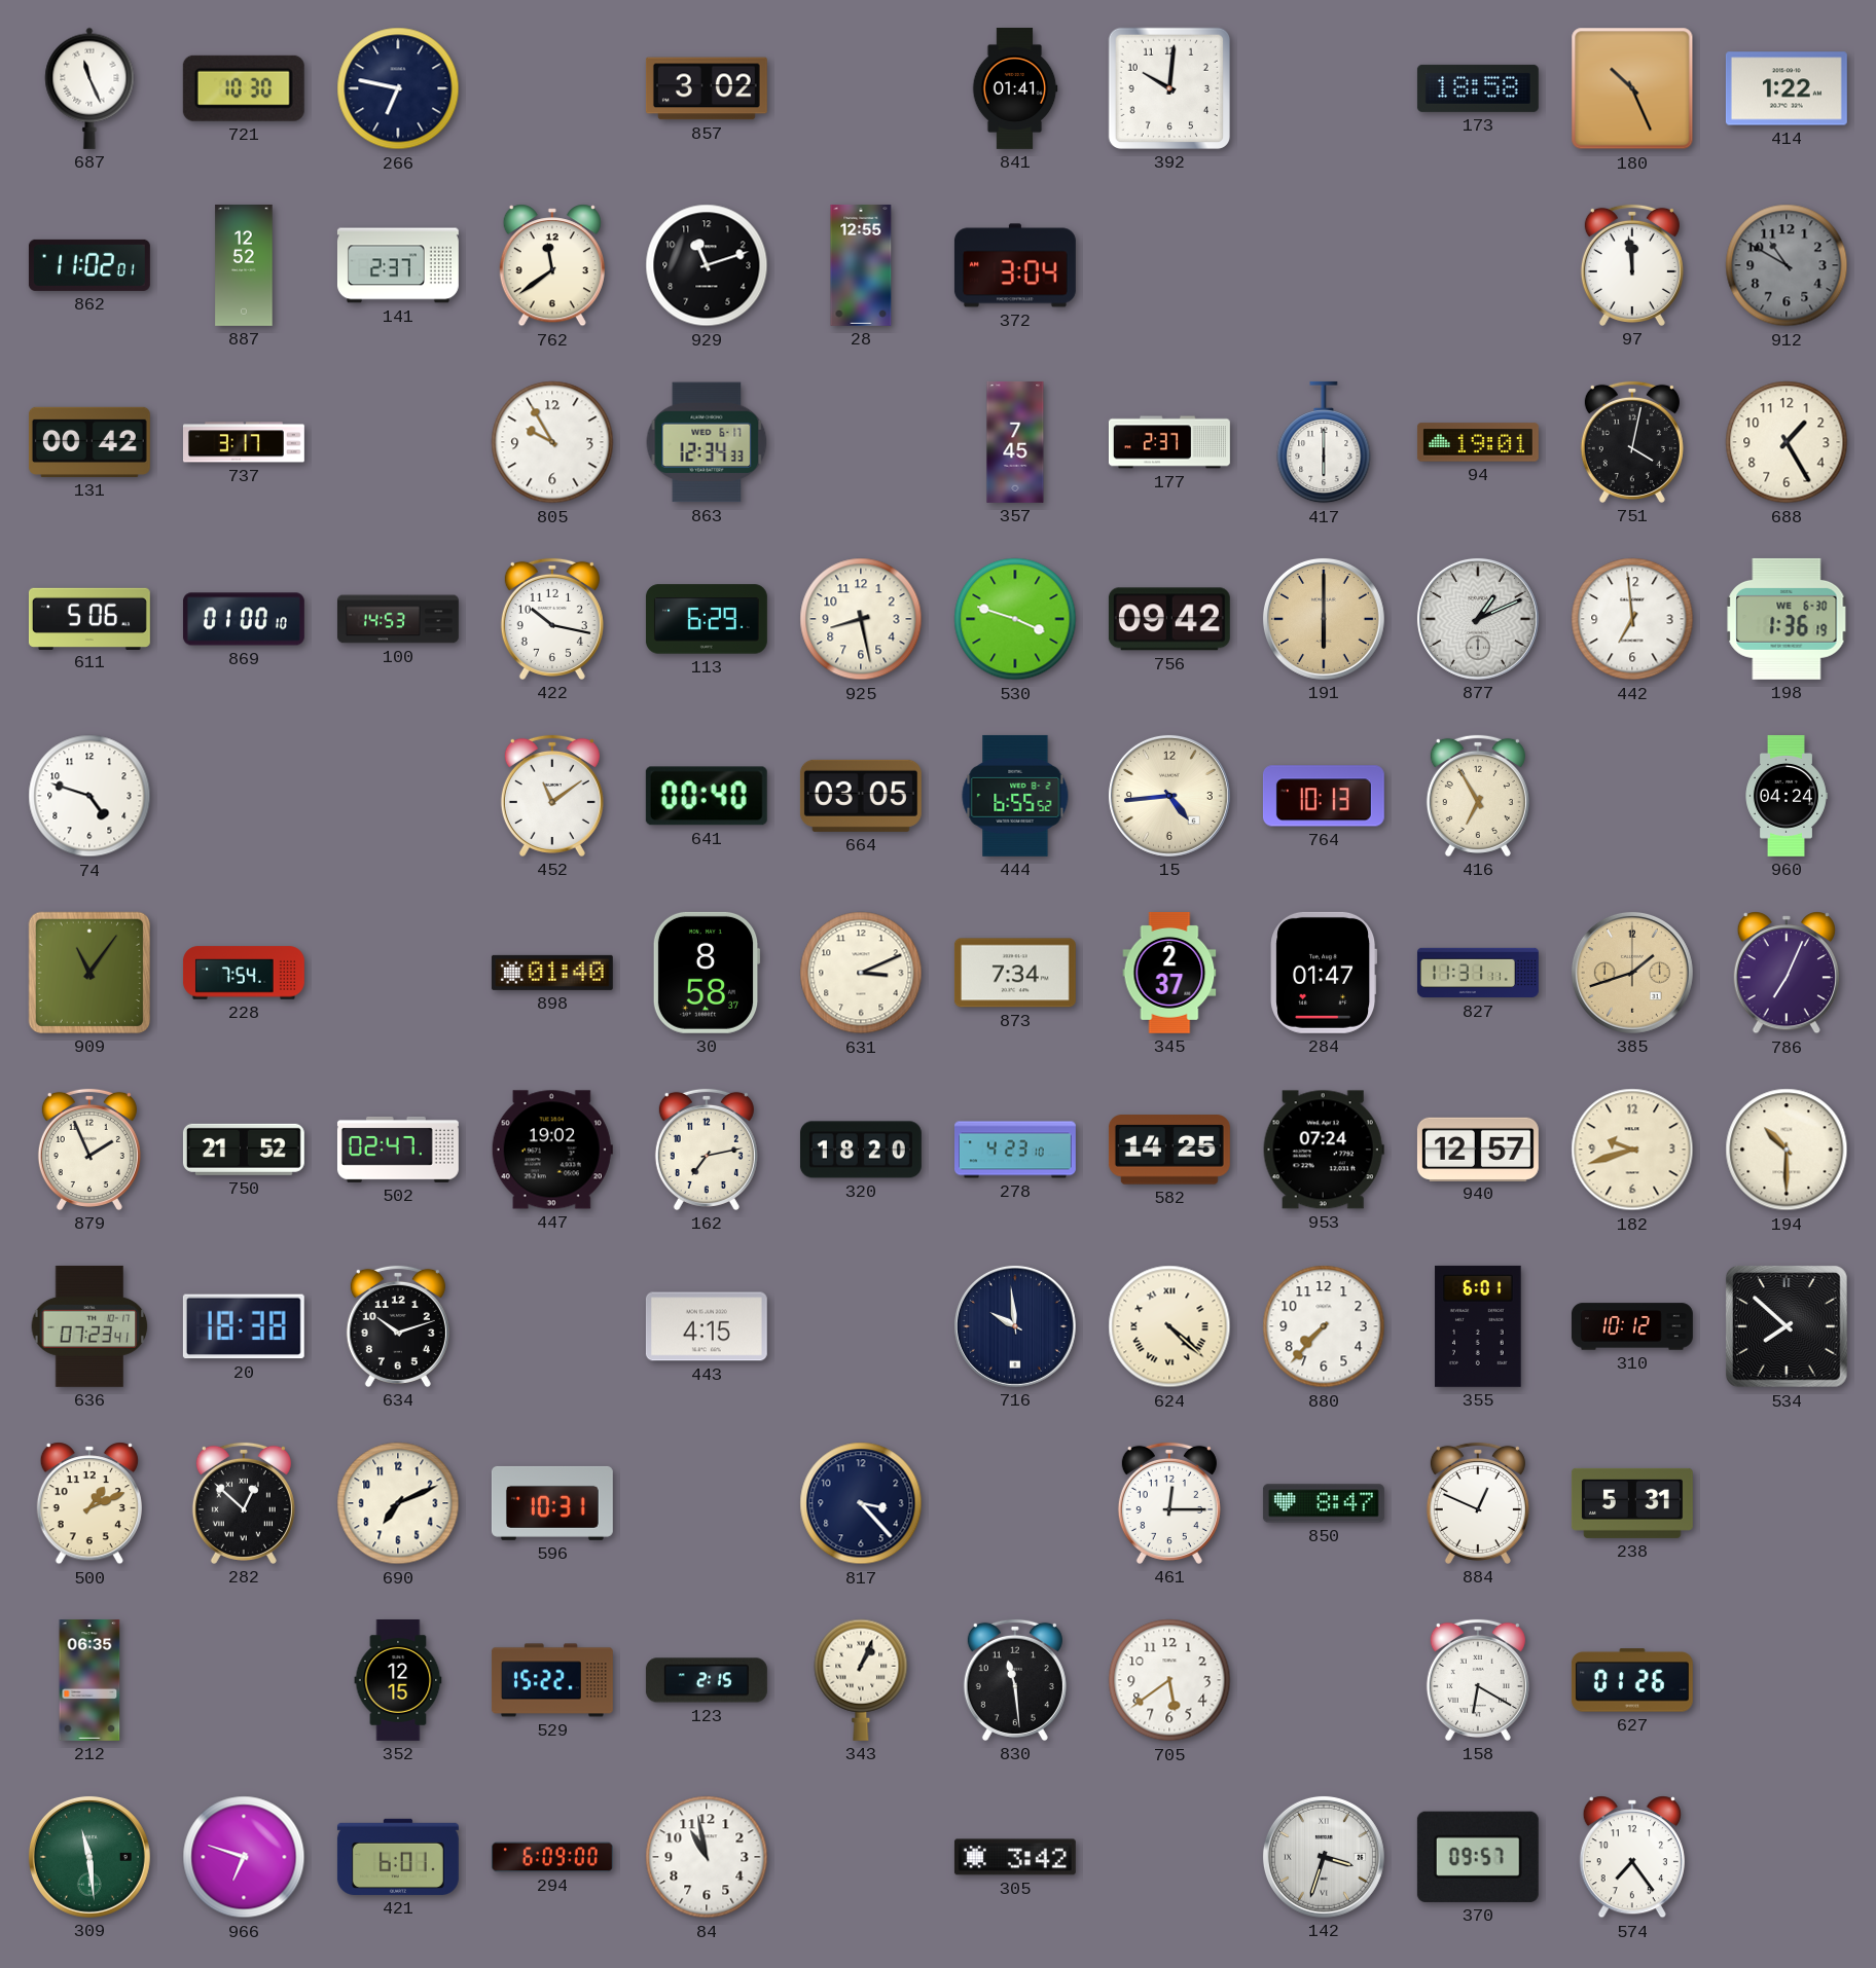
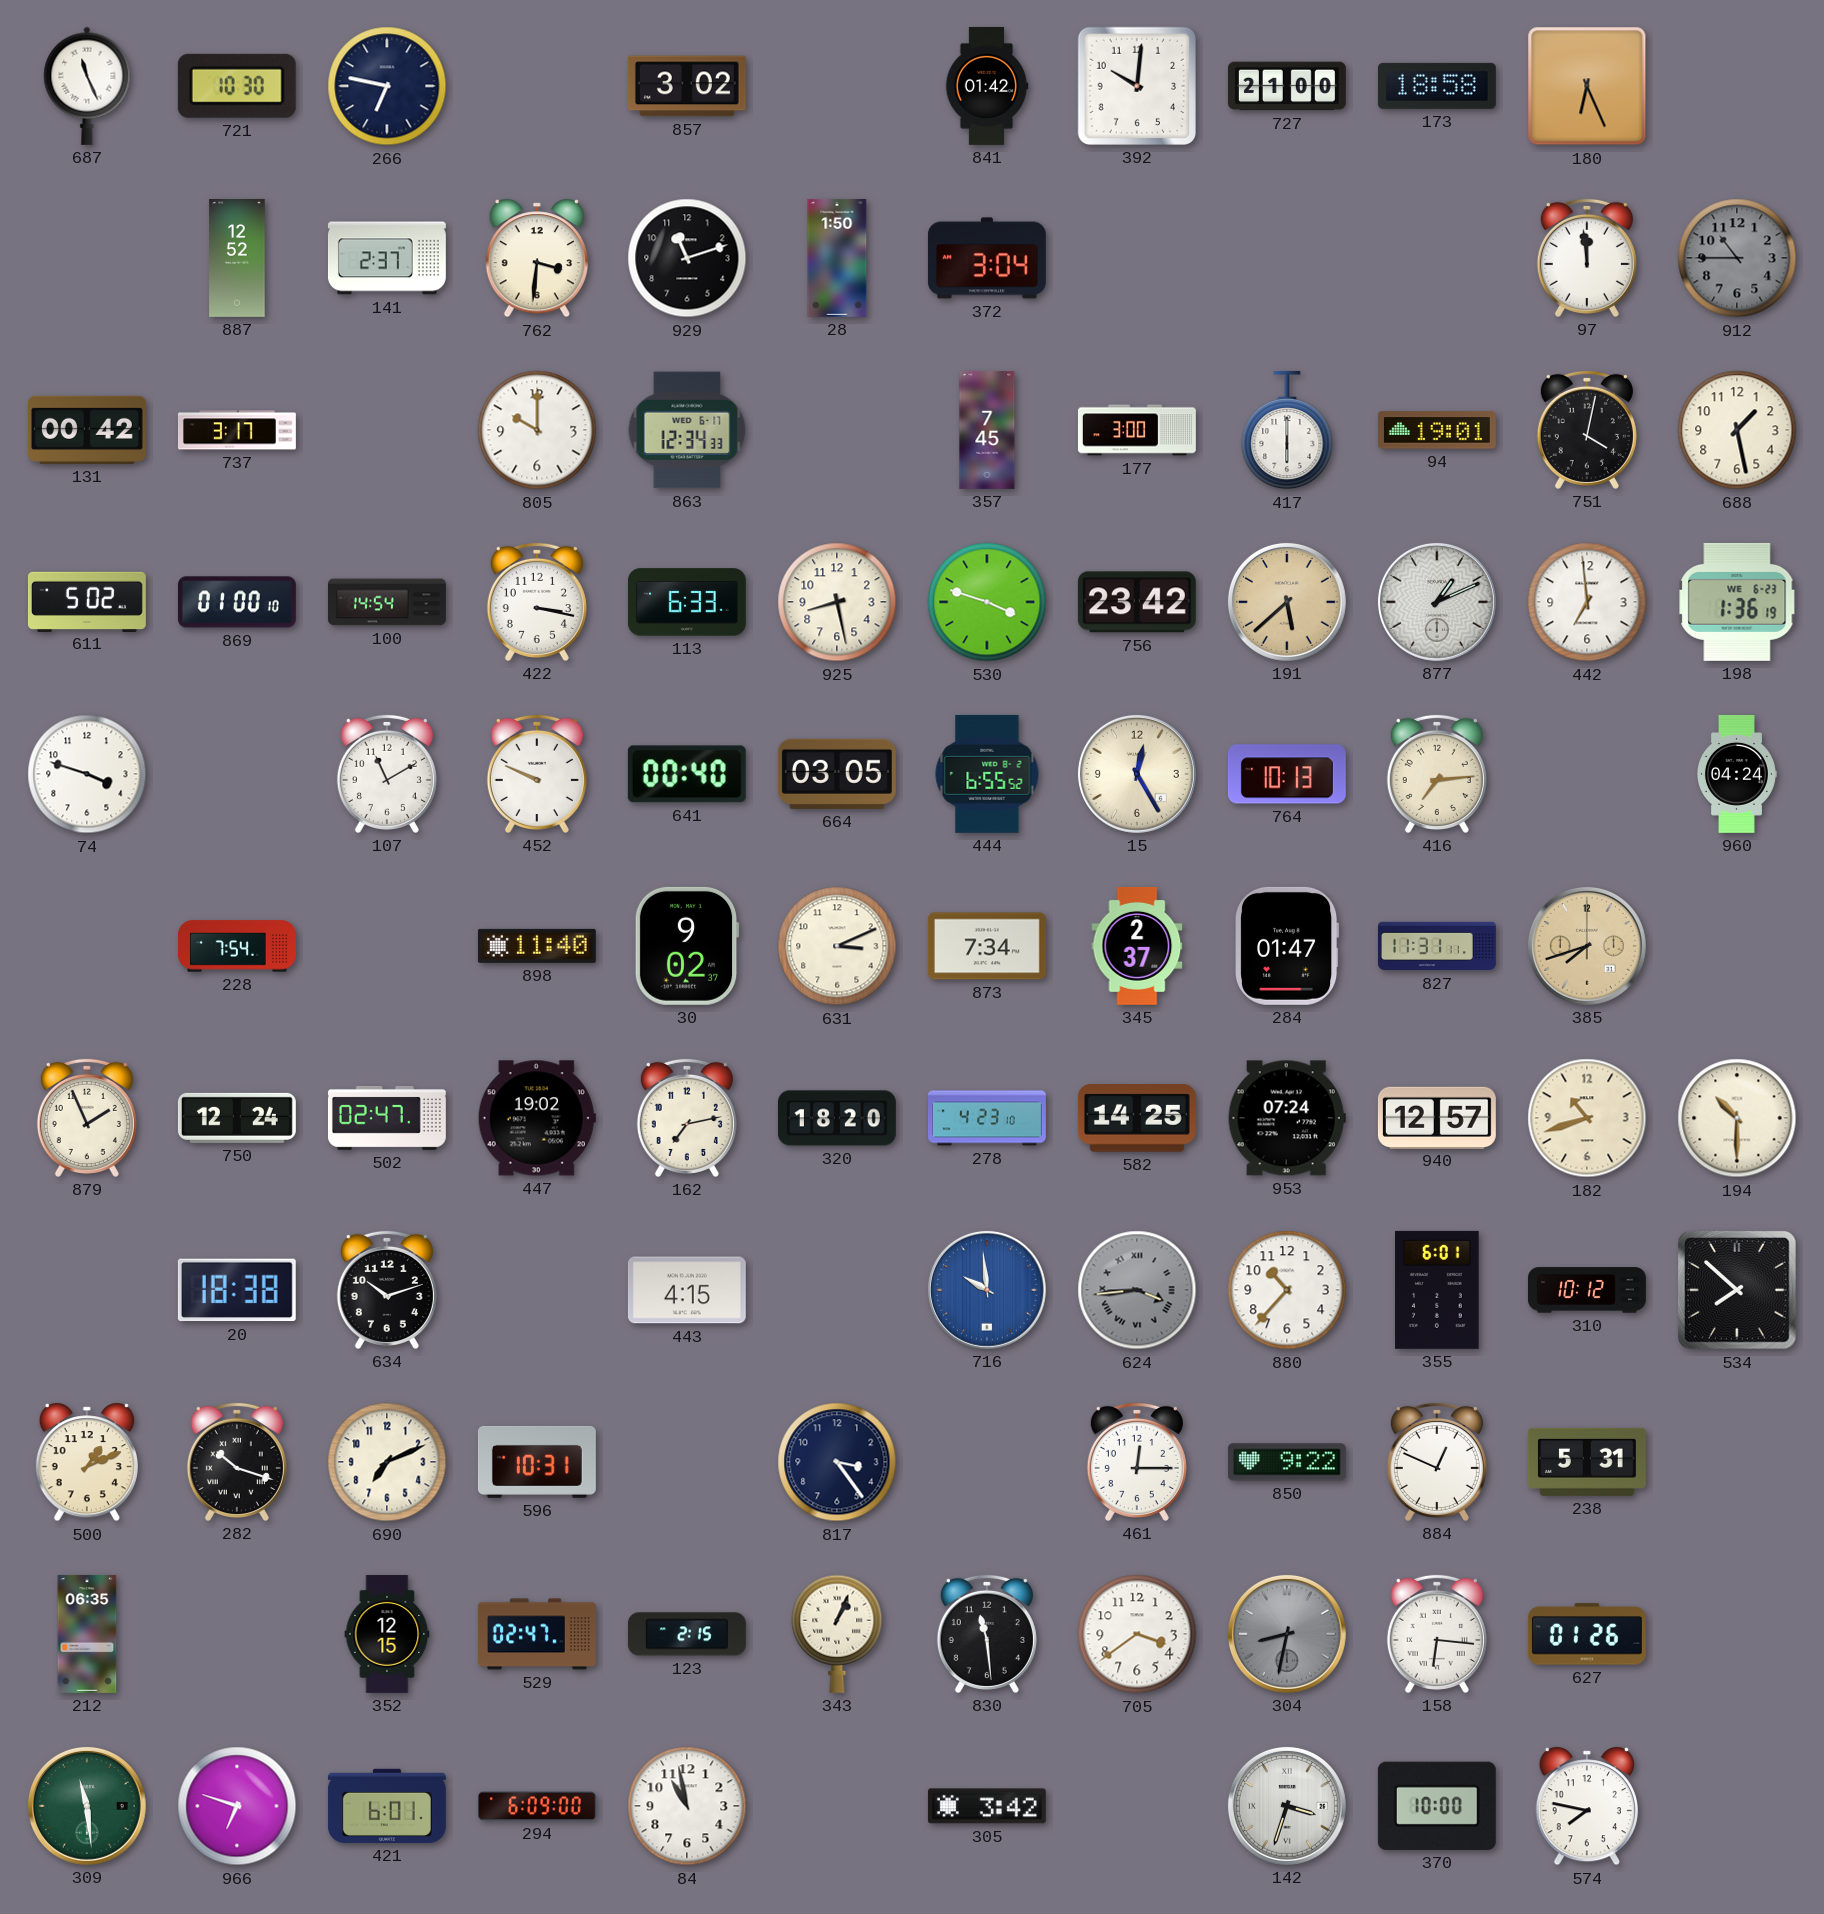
841: 01:41 -> 01:42 (987, 86)
727: none -> 21:00 (1287, 86)
180: 10:26 -> 6:26 (1587, 86)
414: 1:22 -> none (1787, 88)
862: 11:02 -> none (89, 265)
762: 11:39 -> 3:31 (537, 258)
28: 12:55 -> 1:50 (837, 258)
912: 10:50 -> 10:45 (1737, 258)
805: 9:55 -> 10:00 (537, 430)
177: 2:37 -> 3:00 (1137, 430)
688: 1:25 -> 1:28 (1737, 430)
611: 5:06 -> 5:02 (87, 601)
100: 14:53 -> 14:54 (387, 602)
422: 10:17 -> 3:17 (537, 602)
113: 6:29 -> 6:33 (687, 602)
756: 09:42 -> 23:42 (1137, 602)
191: 6:00 -> 5:38 (1287, 602)
198 date: WE 6-30 -> WE 6-23 (1737, 602)
74: 4:48 -> 3:48 (87, 774)
107: none -> 11:10 (387, 774)
452: 11:09 -> 9:49 (537, 774)
15: 4:44 -> 12:25 (1137, 774)
416: 6:55 -> 7:14 (1437, 774)
909: 11:06 -> none (89, 973)
898: 01:40 -> 11:40 (537, 946)
30: 8:58 -> 9:02 (687, 946)
385: 1:42 -> 7:42 (1587, 946)
786: 7:04 -> none (1787, 973)
750: 21:52 -> 12:24 (237, 1118)
182: 9:42 -> 10:42 (1587, 1118)
636: 07:23 -> none (89, 1326)
716 dial: navy -> blue (987, 1290)
624: 4:22 -> 3:44 (1137, 1290)
624 dial: cream -> grey (1137, 1290)
880: 7:37 -> 10:37 (1287, 1290)
282: 12:52 -> 10:18 (237, 1462)
817: 3:23 -> 3:24 (837, 1462)
850: 8:47 -> 9:22 (1287, 1462)
529: 15:22 -> 02:47 (537, 1634)
705: 5:39 -> 3:39 (1137, 1634)
304: none -> 8:32 (1287, 1634)
158: 6:20 -> 6:16 (1437, 1634)
370: 09:57 -> 10:00 (1437, 1806)
574: 7:24 -> 7:47 (1587, 1806)
